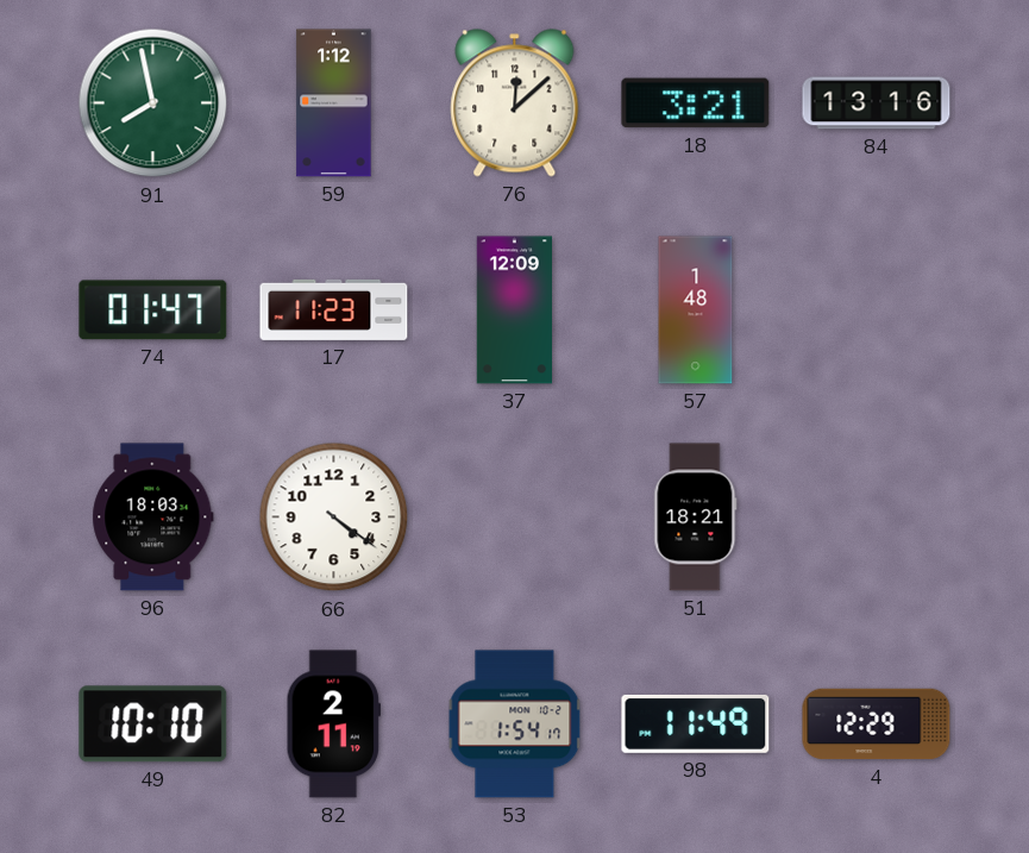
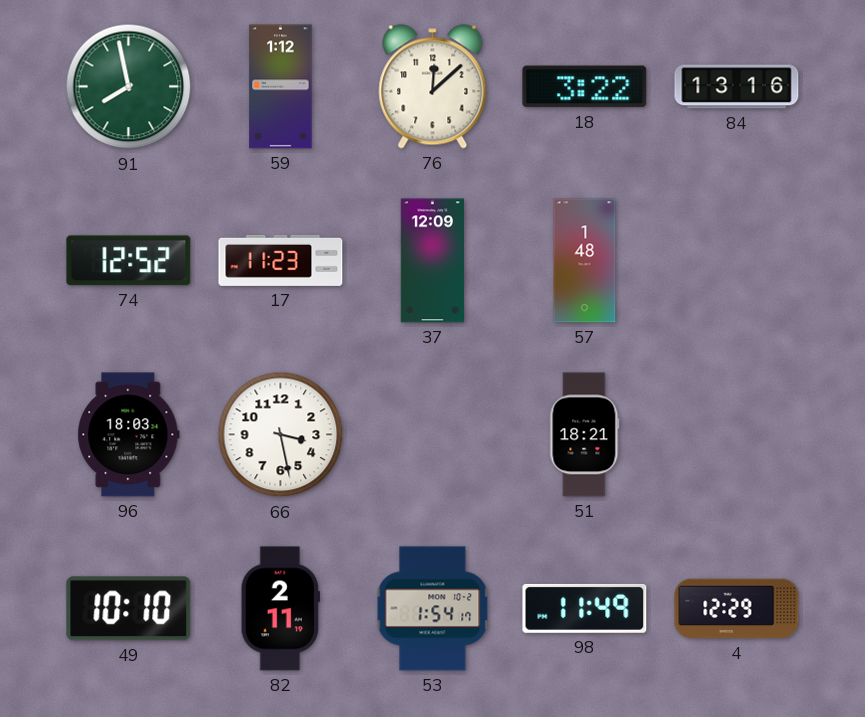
18: 3:21 -> 3:22 (585, 87)
74: 01:47 -> 12:52 (129, 261)
66: 4:21 -> 3:28 (281, 435)
